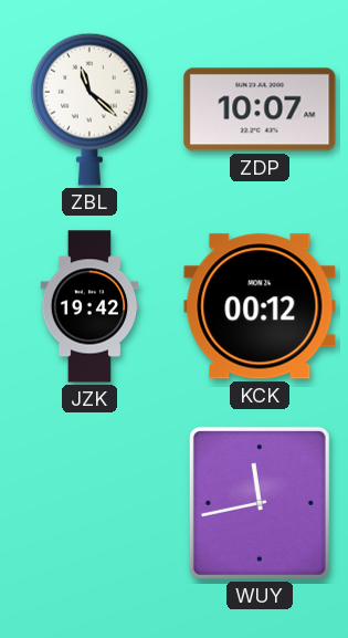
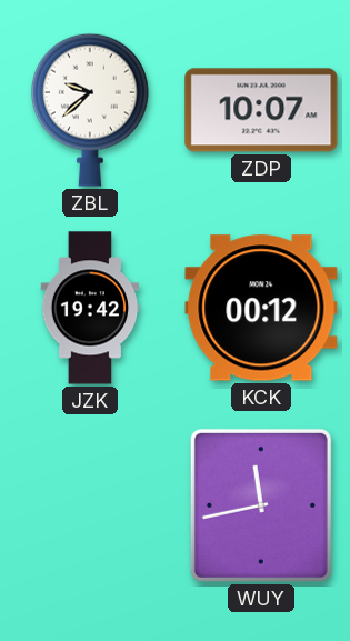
ZBL: 11:22 -> 9:38 (90, 110)
